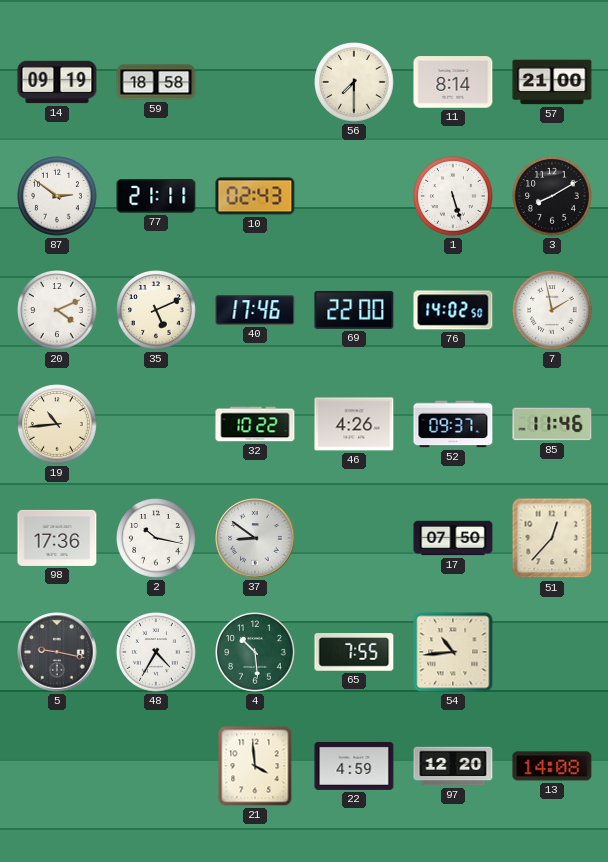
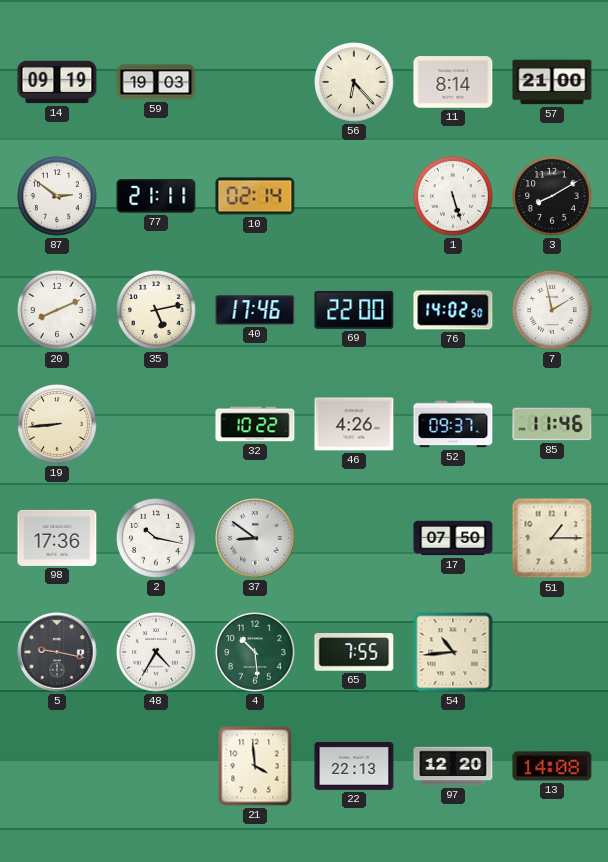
59: 18:58 -> 19:03 (156, 82)
56: 7:30 -> 6:23 (355, 83)
10: 02:43 -> 02:14 (255, 196)
20: 4:11 -> 8:11 (58, 311)
35: 5:11 -> 5:13 (157, 311)
19: 10:44 -> 8:44 (58, 425)
51: 12:37 -> 1:15 (552, 538)
22: 4:59 -> 22:13 (354, 766)
